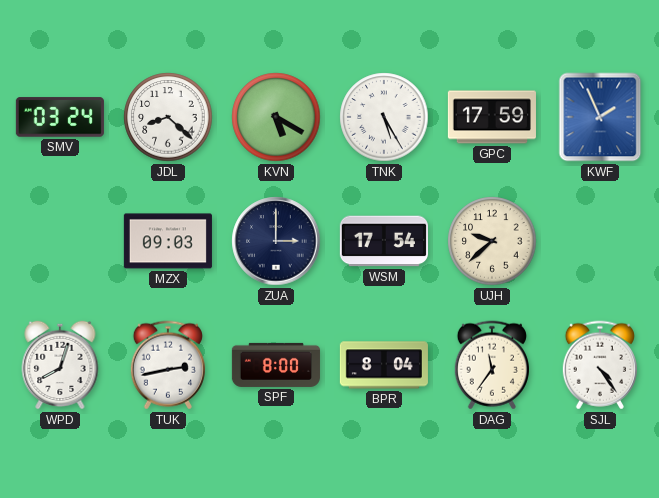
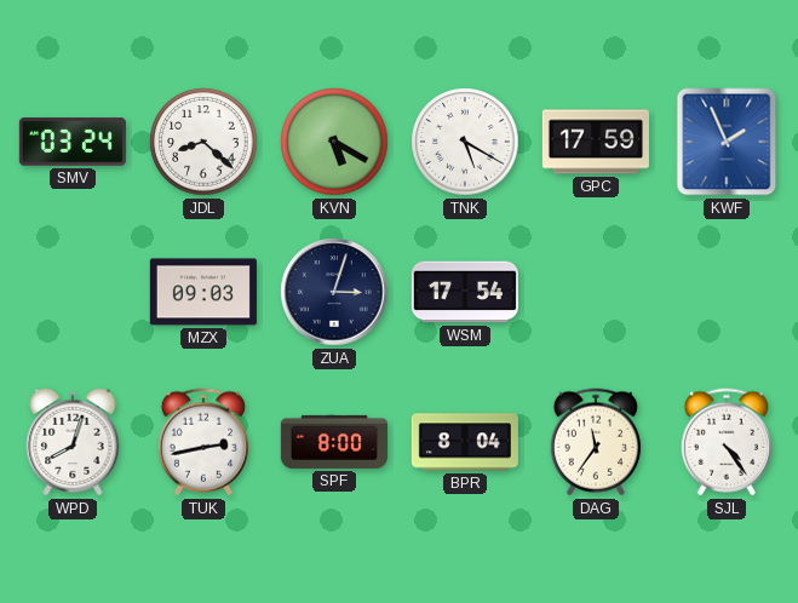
TNK: 5:25 -> 5:20 (465, 142)
ZUA: 3:00 -> 3:03 (334, 292)
UJH: 9:38 -> none (492, 241)
